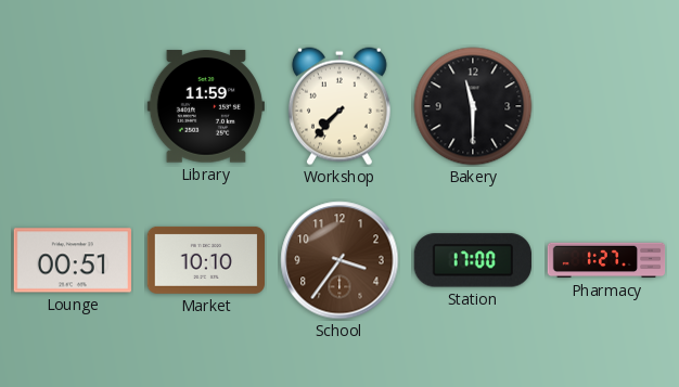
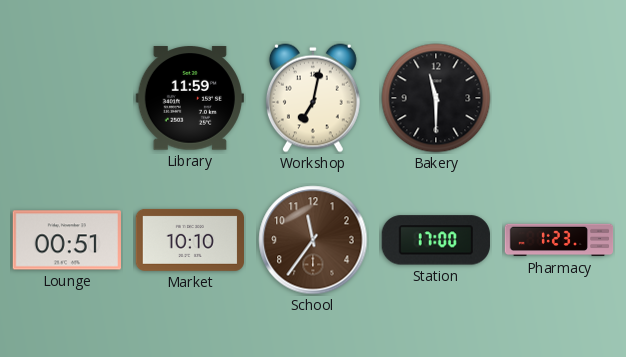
Workshop: 7:37 -> 7:02 (313, 98)
School: 3:36 -> 11:36 (313, 240)
Pharmacy: 1:27 -> 1:23 (559, 240)
